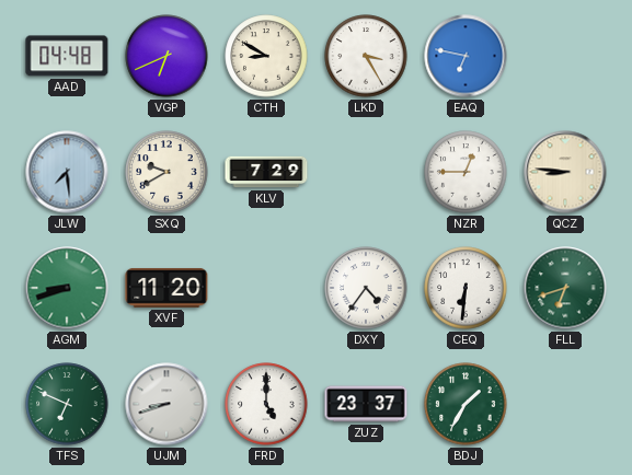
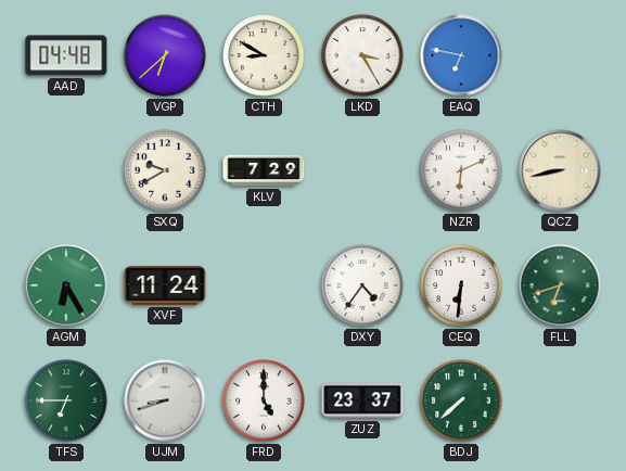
VGP: 6:41 -> 6:38 (165, 55)
JLW: 7:29 -> none (67, 172)
NZR: 12:45 -> 6:11 (461, 170)
QCZ: 8:46 -> 8:43 (560, 170)
AGM: 8:42 -> 6:25 (66, 285)
XVF: 11:20 -> 11:24 (165, 285)
TFS: 6:49 -> 6:45 (66, 400)
BDJ: 1:35 -> 7:38 (461, 400)
